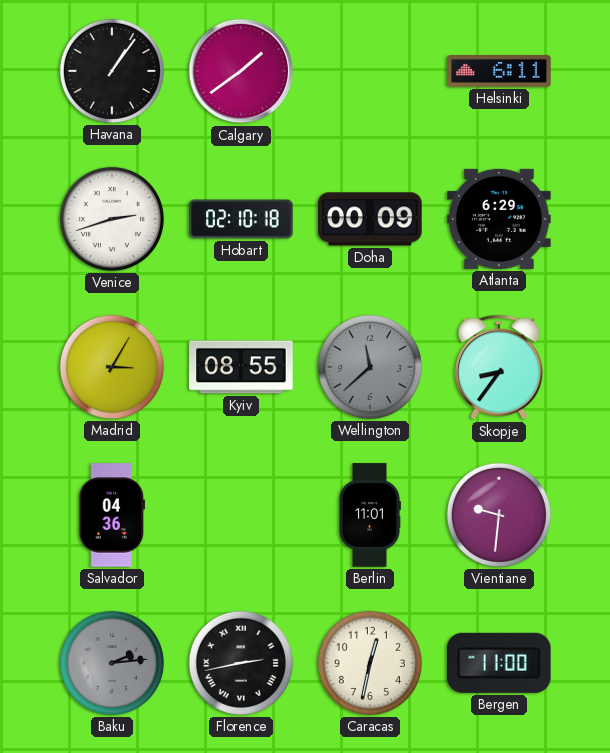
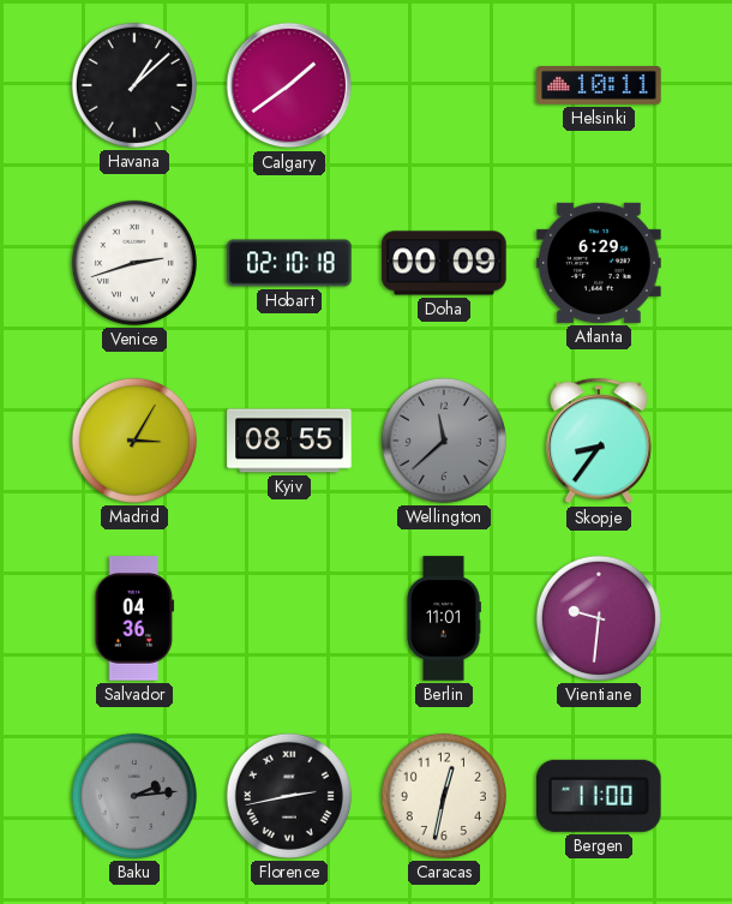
Havana: 1:06 -> 1:08 (134, 85)
Helsinki: 6:11 -> 10:11 (599, 86)
